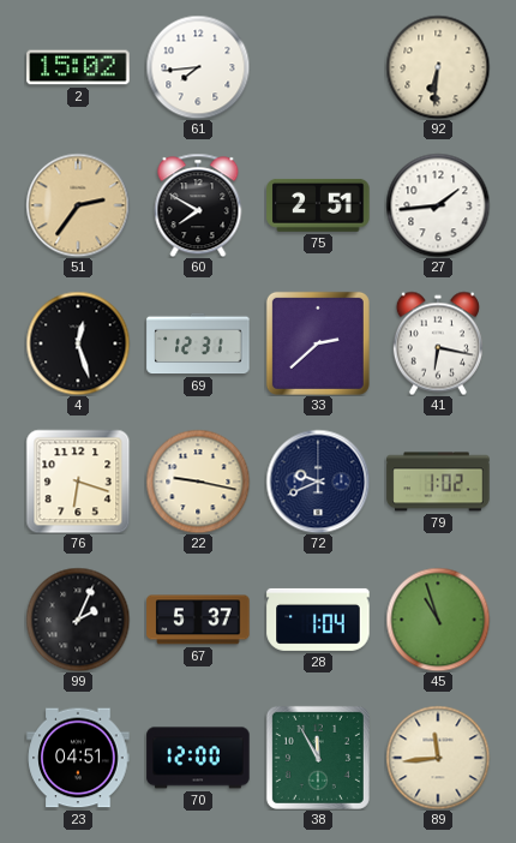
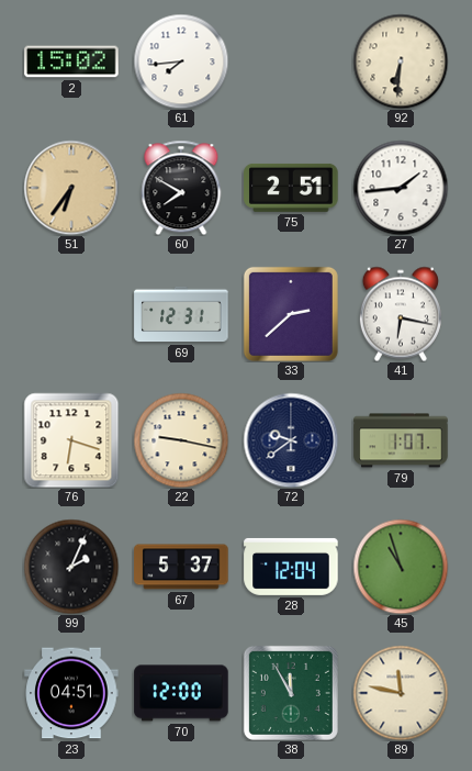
51: 2:36 -> 6:36 (71, 188)
4: 12:27 -> none (78, 343)
72: 9:41 -> 9:39 (291, 440)
79: 1:02 -> 1:07 (401, 440)
28: 1:04 -> 12:04 (291, 567)
89: 11:44 -> 11:47 (401, 693)
